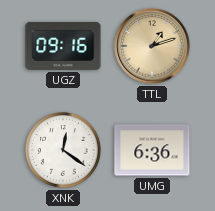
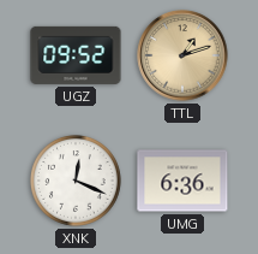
UGZ: 09:16 -> 09:52 (76, 55)
XNK: 12:21 -> 12:19 (77, 182)
